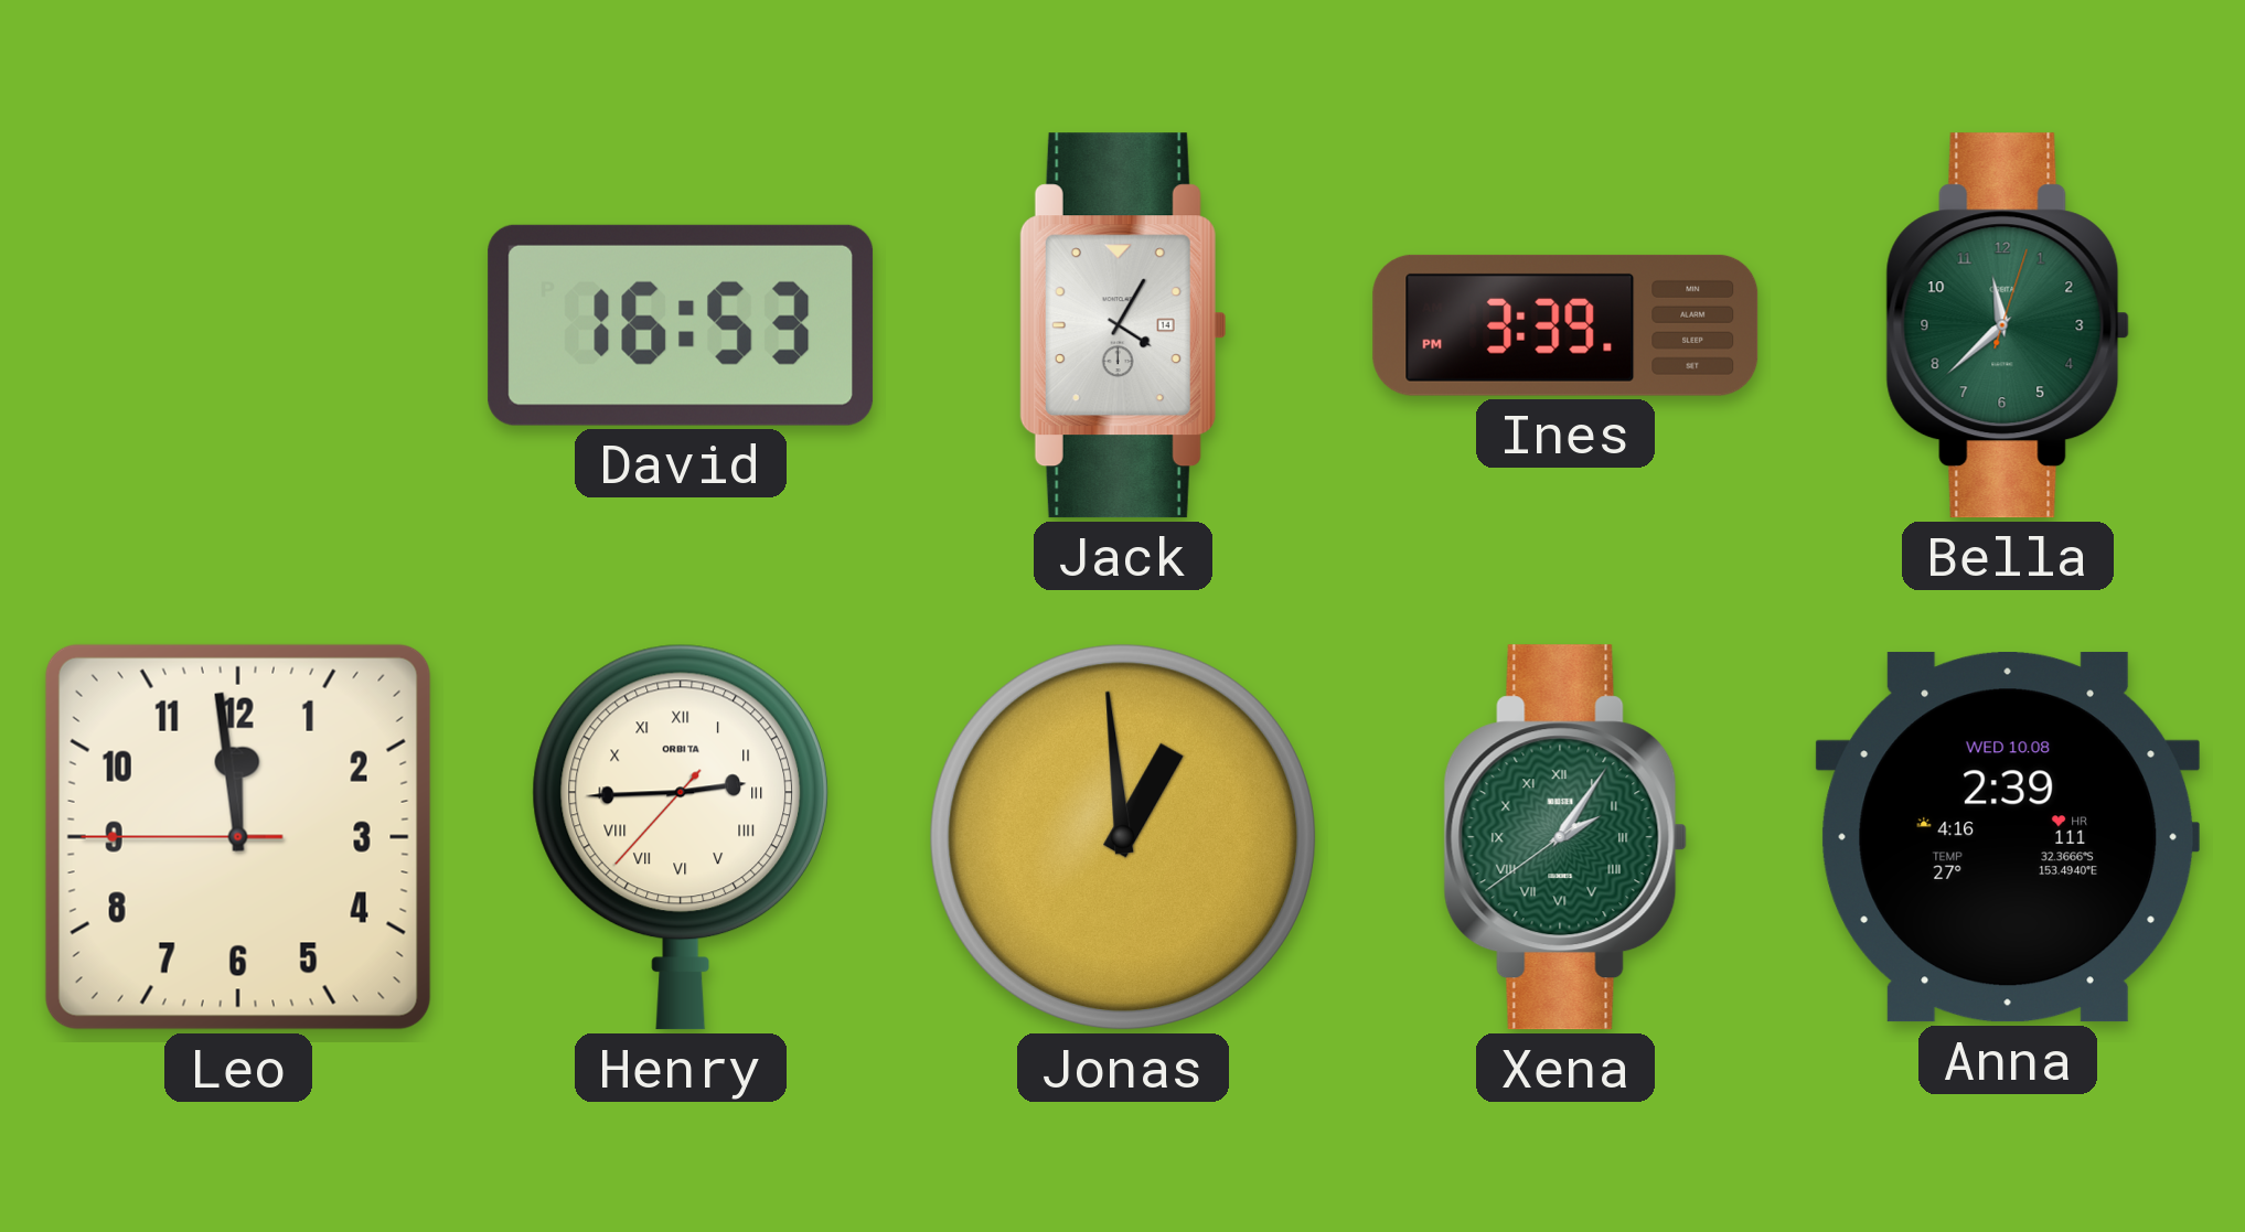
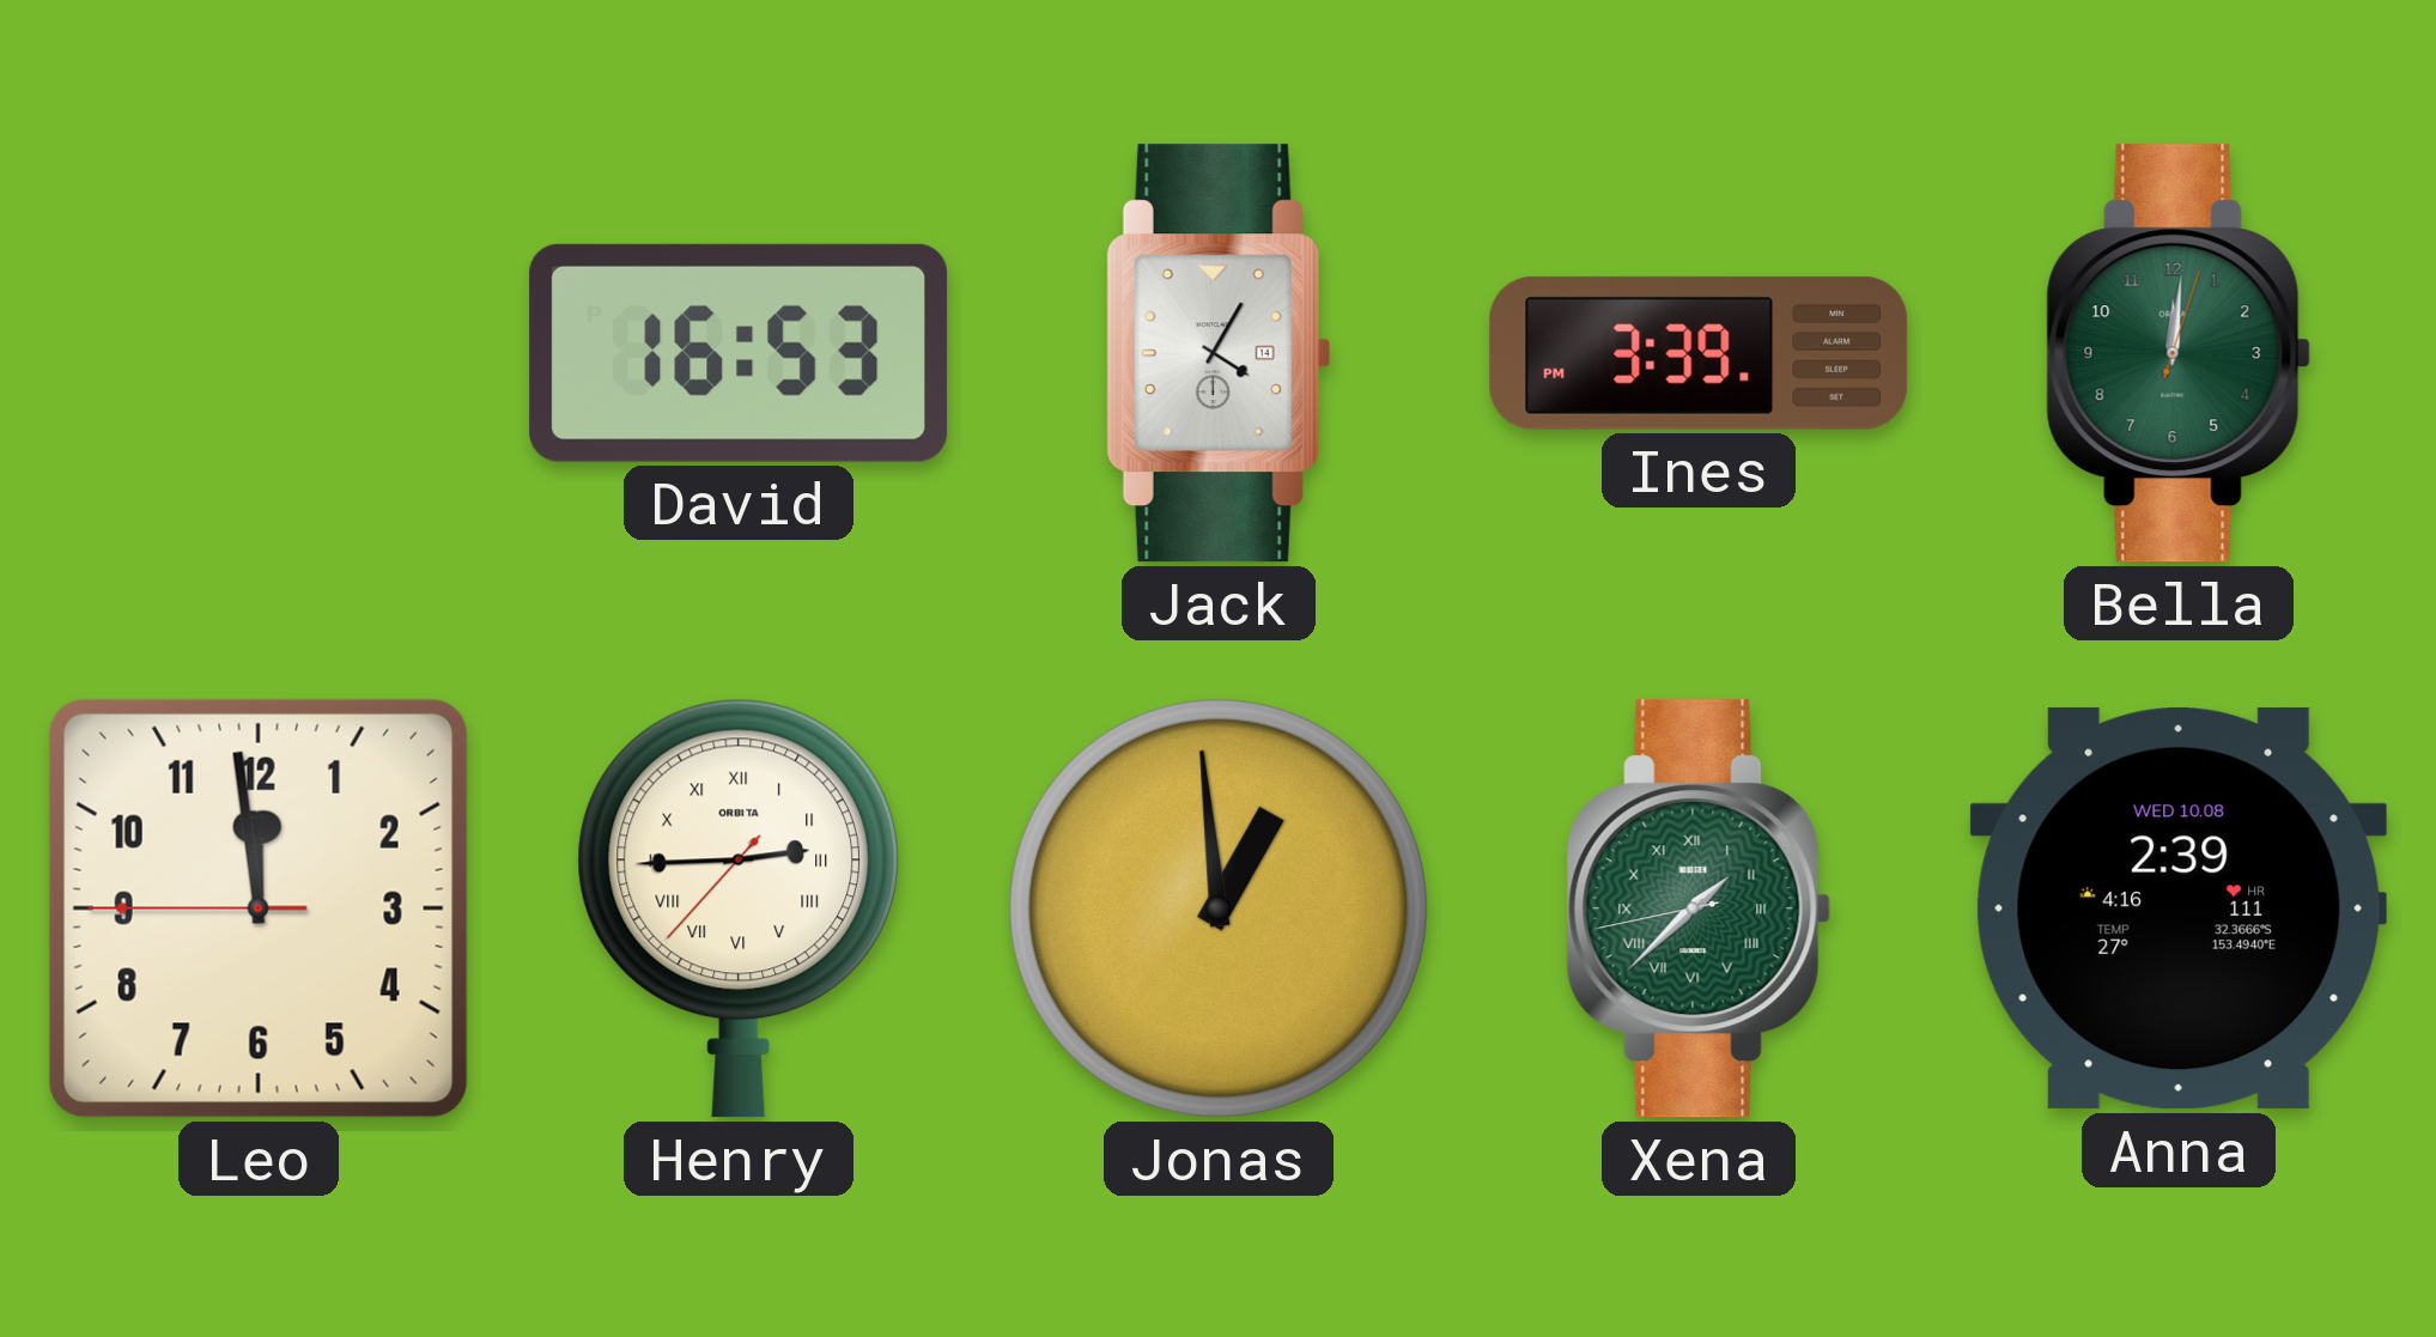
Bella: 11:38 -> 12:01 (2179, 353)
Xena: 2:05 -> 1:37 (1699, 908)
